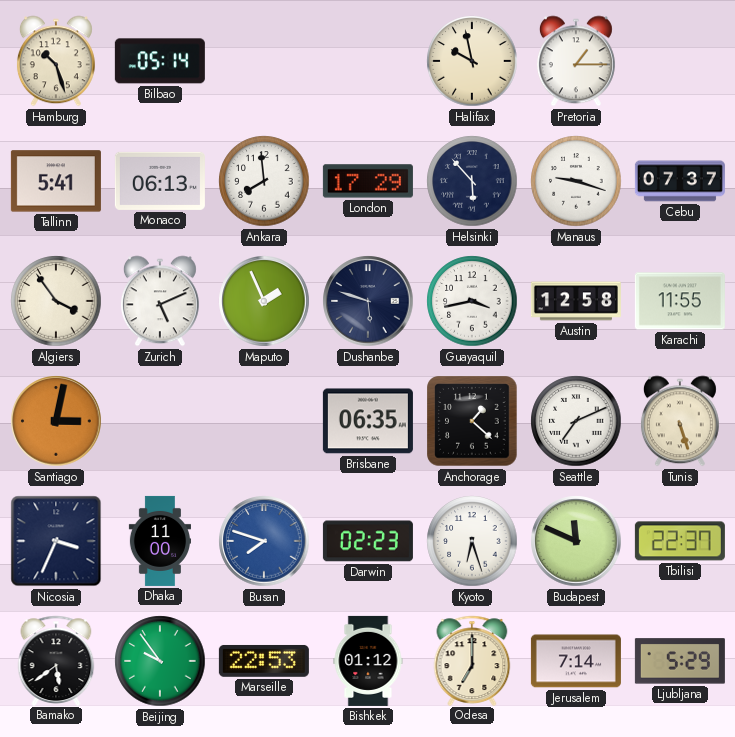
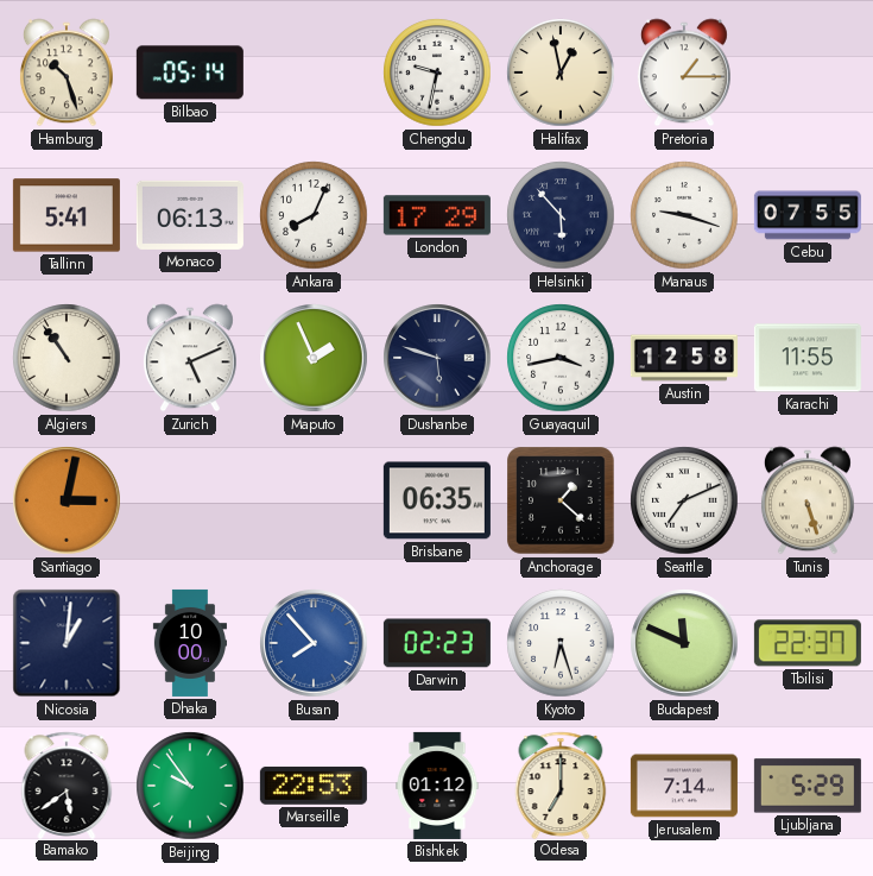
Chengdu: none -> 9:32 (437, 73)
Halifax: 9:58 -> 12:58 (561, 73)
Ankara: 7:59 -> 8:04 (314, 215)
Cebu: 07:37 -> 07:55 (808, 215)
Algiers: 3:54 -> 10:54 (67, 358)
Nicosia: 3:34 -> 1:01 (67, 643)
Dhaka: 11:00 -> 10:00 (189, 643)
Busan: 7:48 -> 7:53 (314, 643)
